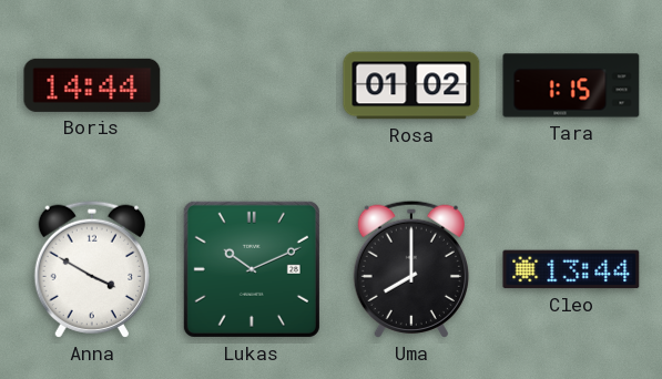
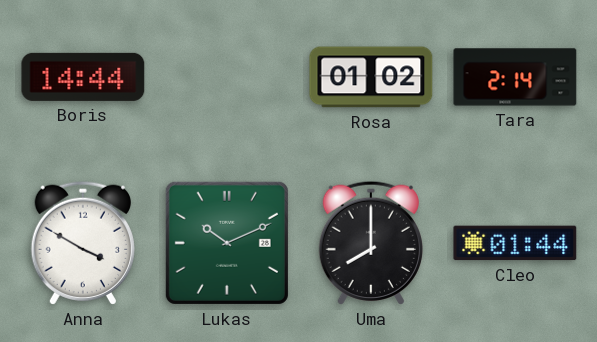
Tara: 1:15 -> 2:14 (515, 77)
Cleo: 13:44 -> 01:44 (515, 243)
